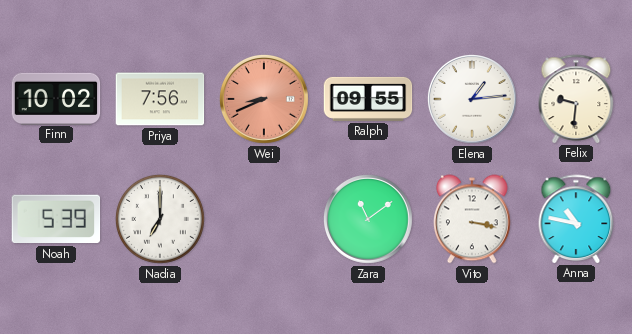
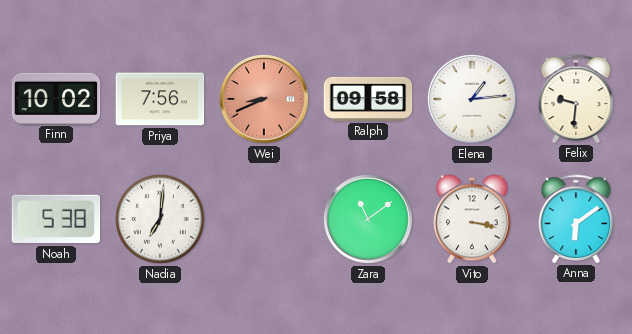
Ralph: 09:55 -> 09:58 (368, 99)
Noah: 5:39 -> 5:38 (56, 219)
Nadia: 7:00 -> 7:01 (160, 219)
Anna: 10:47 -> 6:09 (576, 219)
